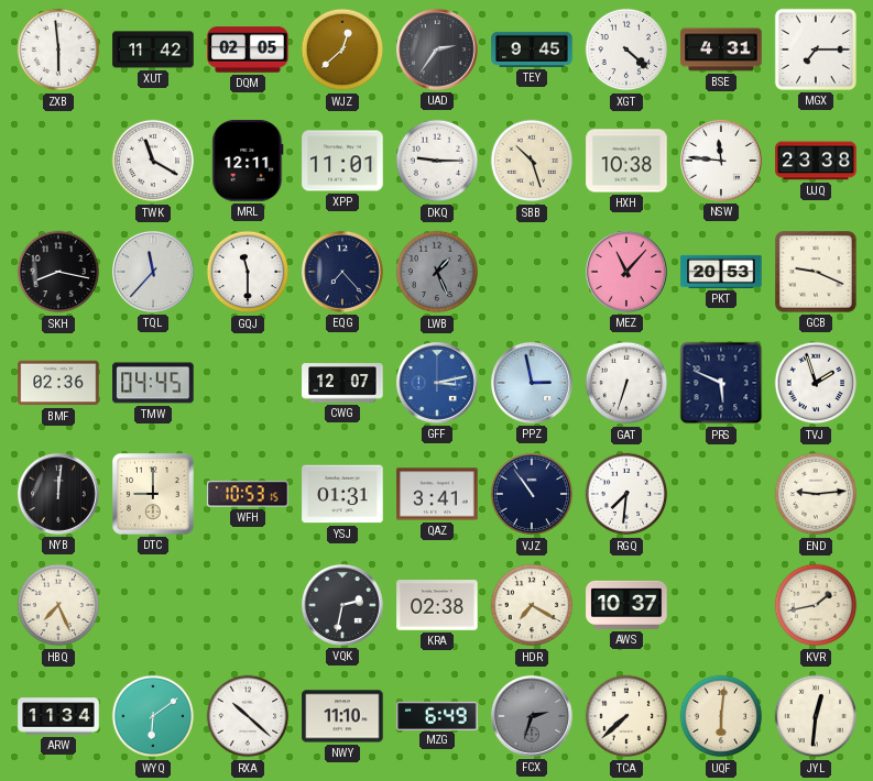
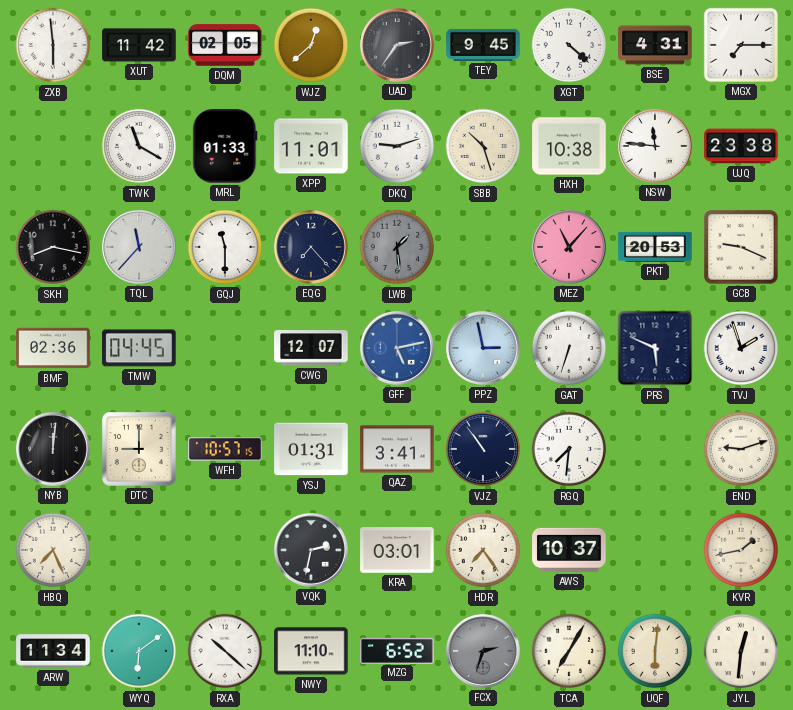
MRL: 12:11 -> 01:33 (225, 146)
DKQ: 9:15 -> 9:12 (397, 146)
LWB: 1:26 -> 1:29 (397, 247)
GFF: 3:13 -> 5:13 (397, 348)
WFH: 10:53 -> 10:57 (225, 449)
END: 9:14 -> 9:12 (741, 449)
KRA: 02:38 -> 03:01 (397, 550)
HDR: 7:20 -> 7:24 (483, 550)
MZG: 6:49 -> 6:52 (397, 650)
TCA: 7:38 -> 7:05 (569, 651)
